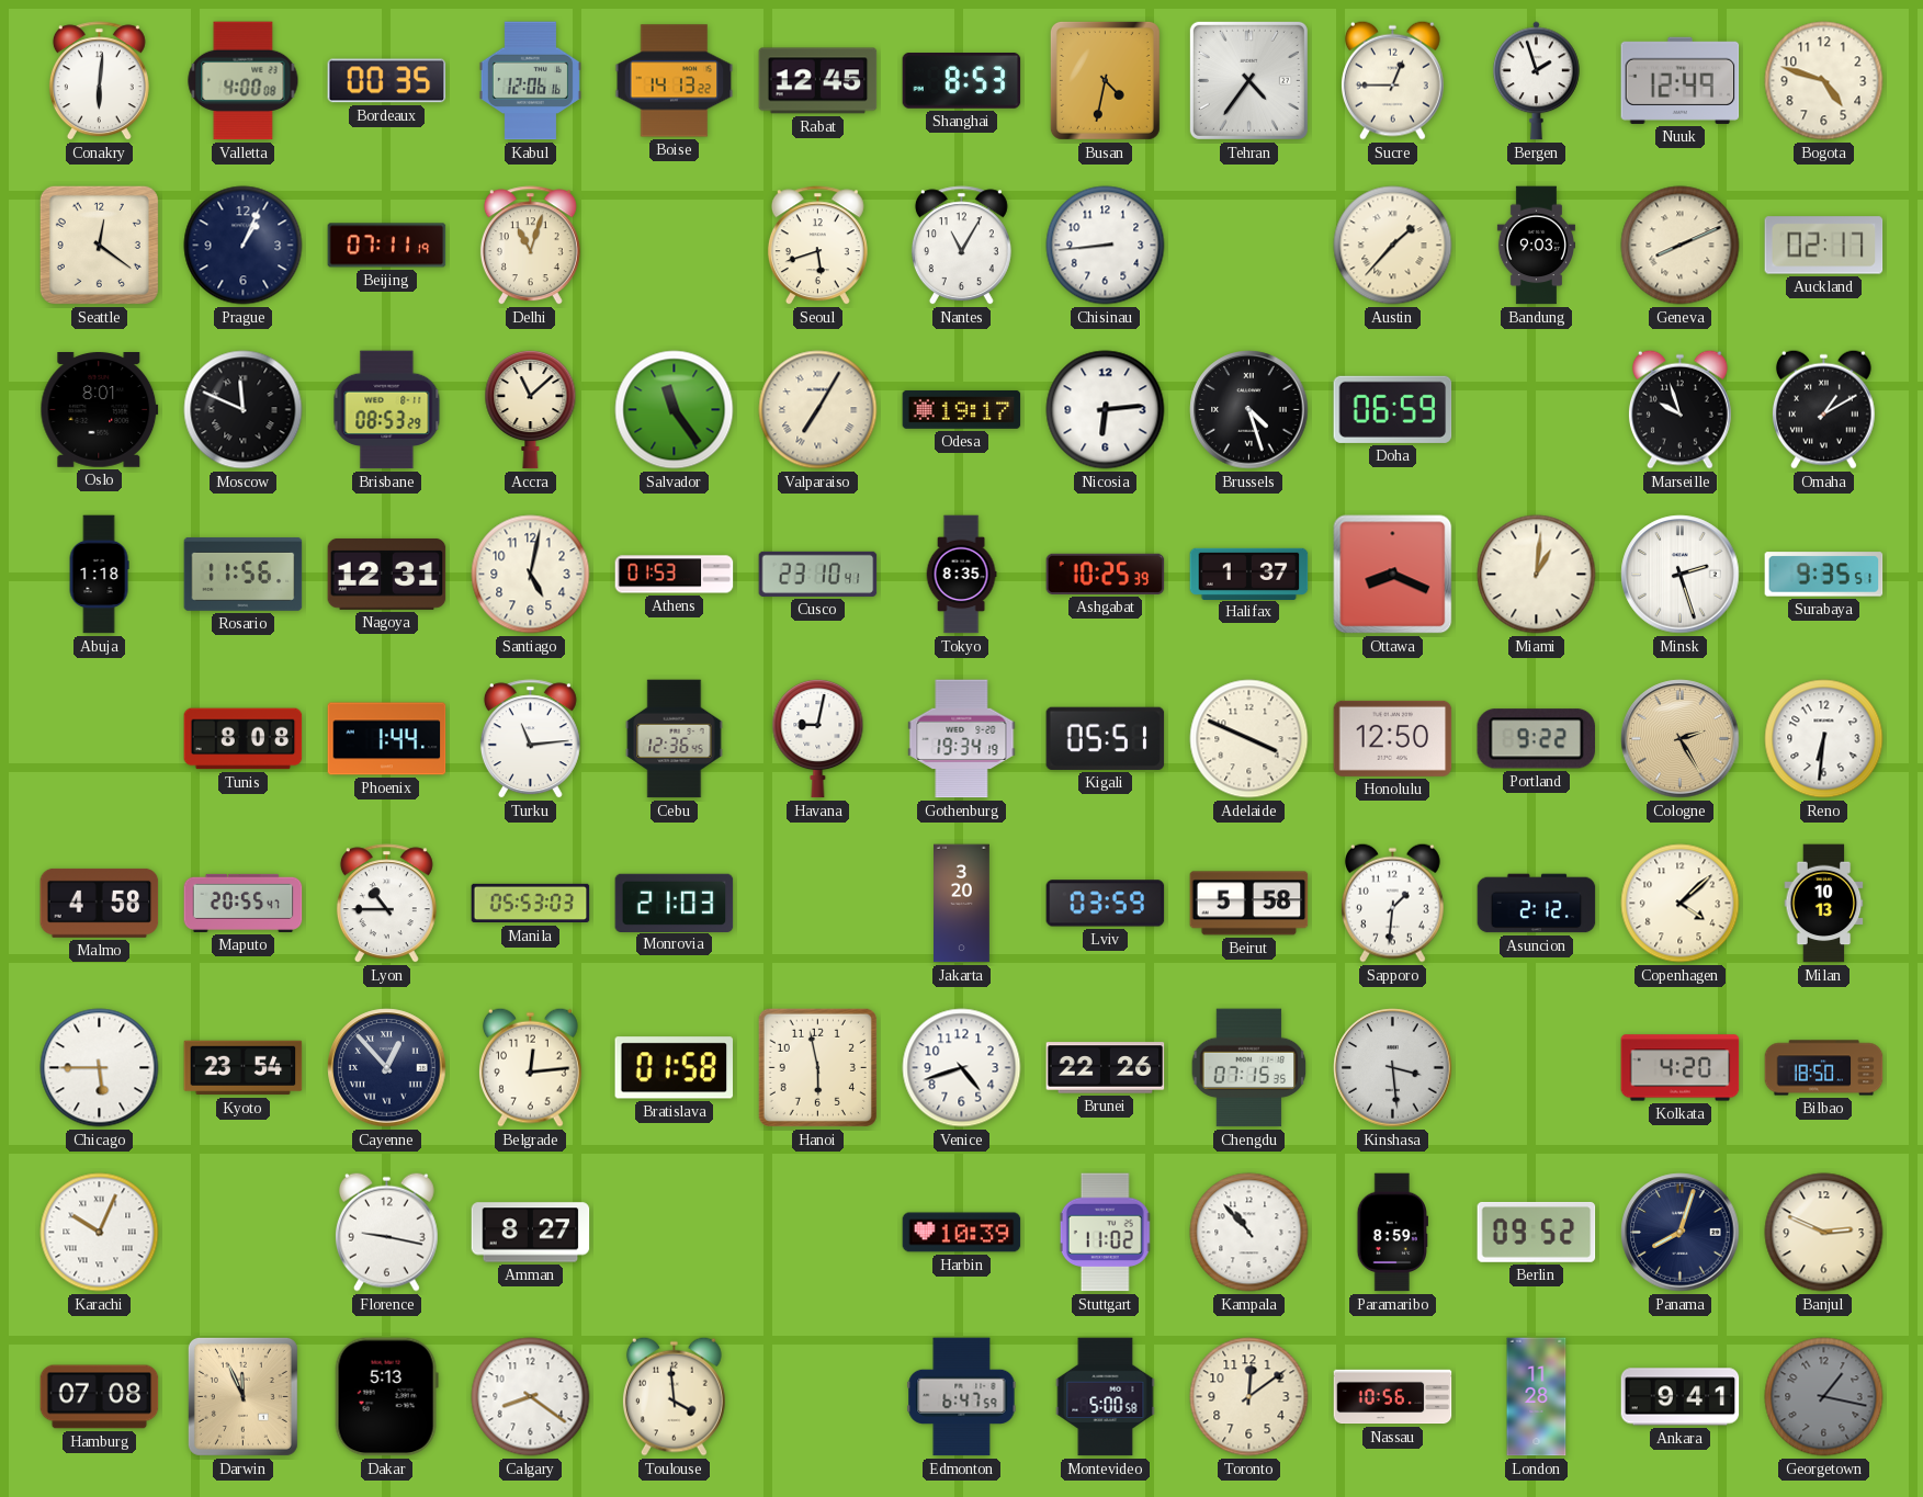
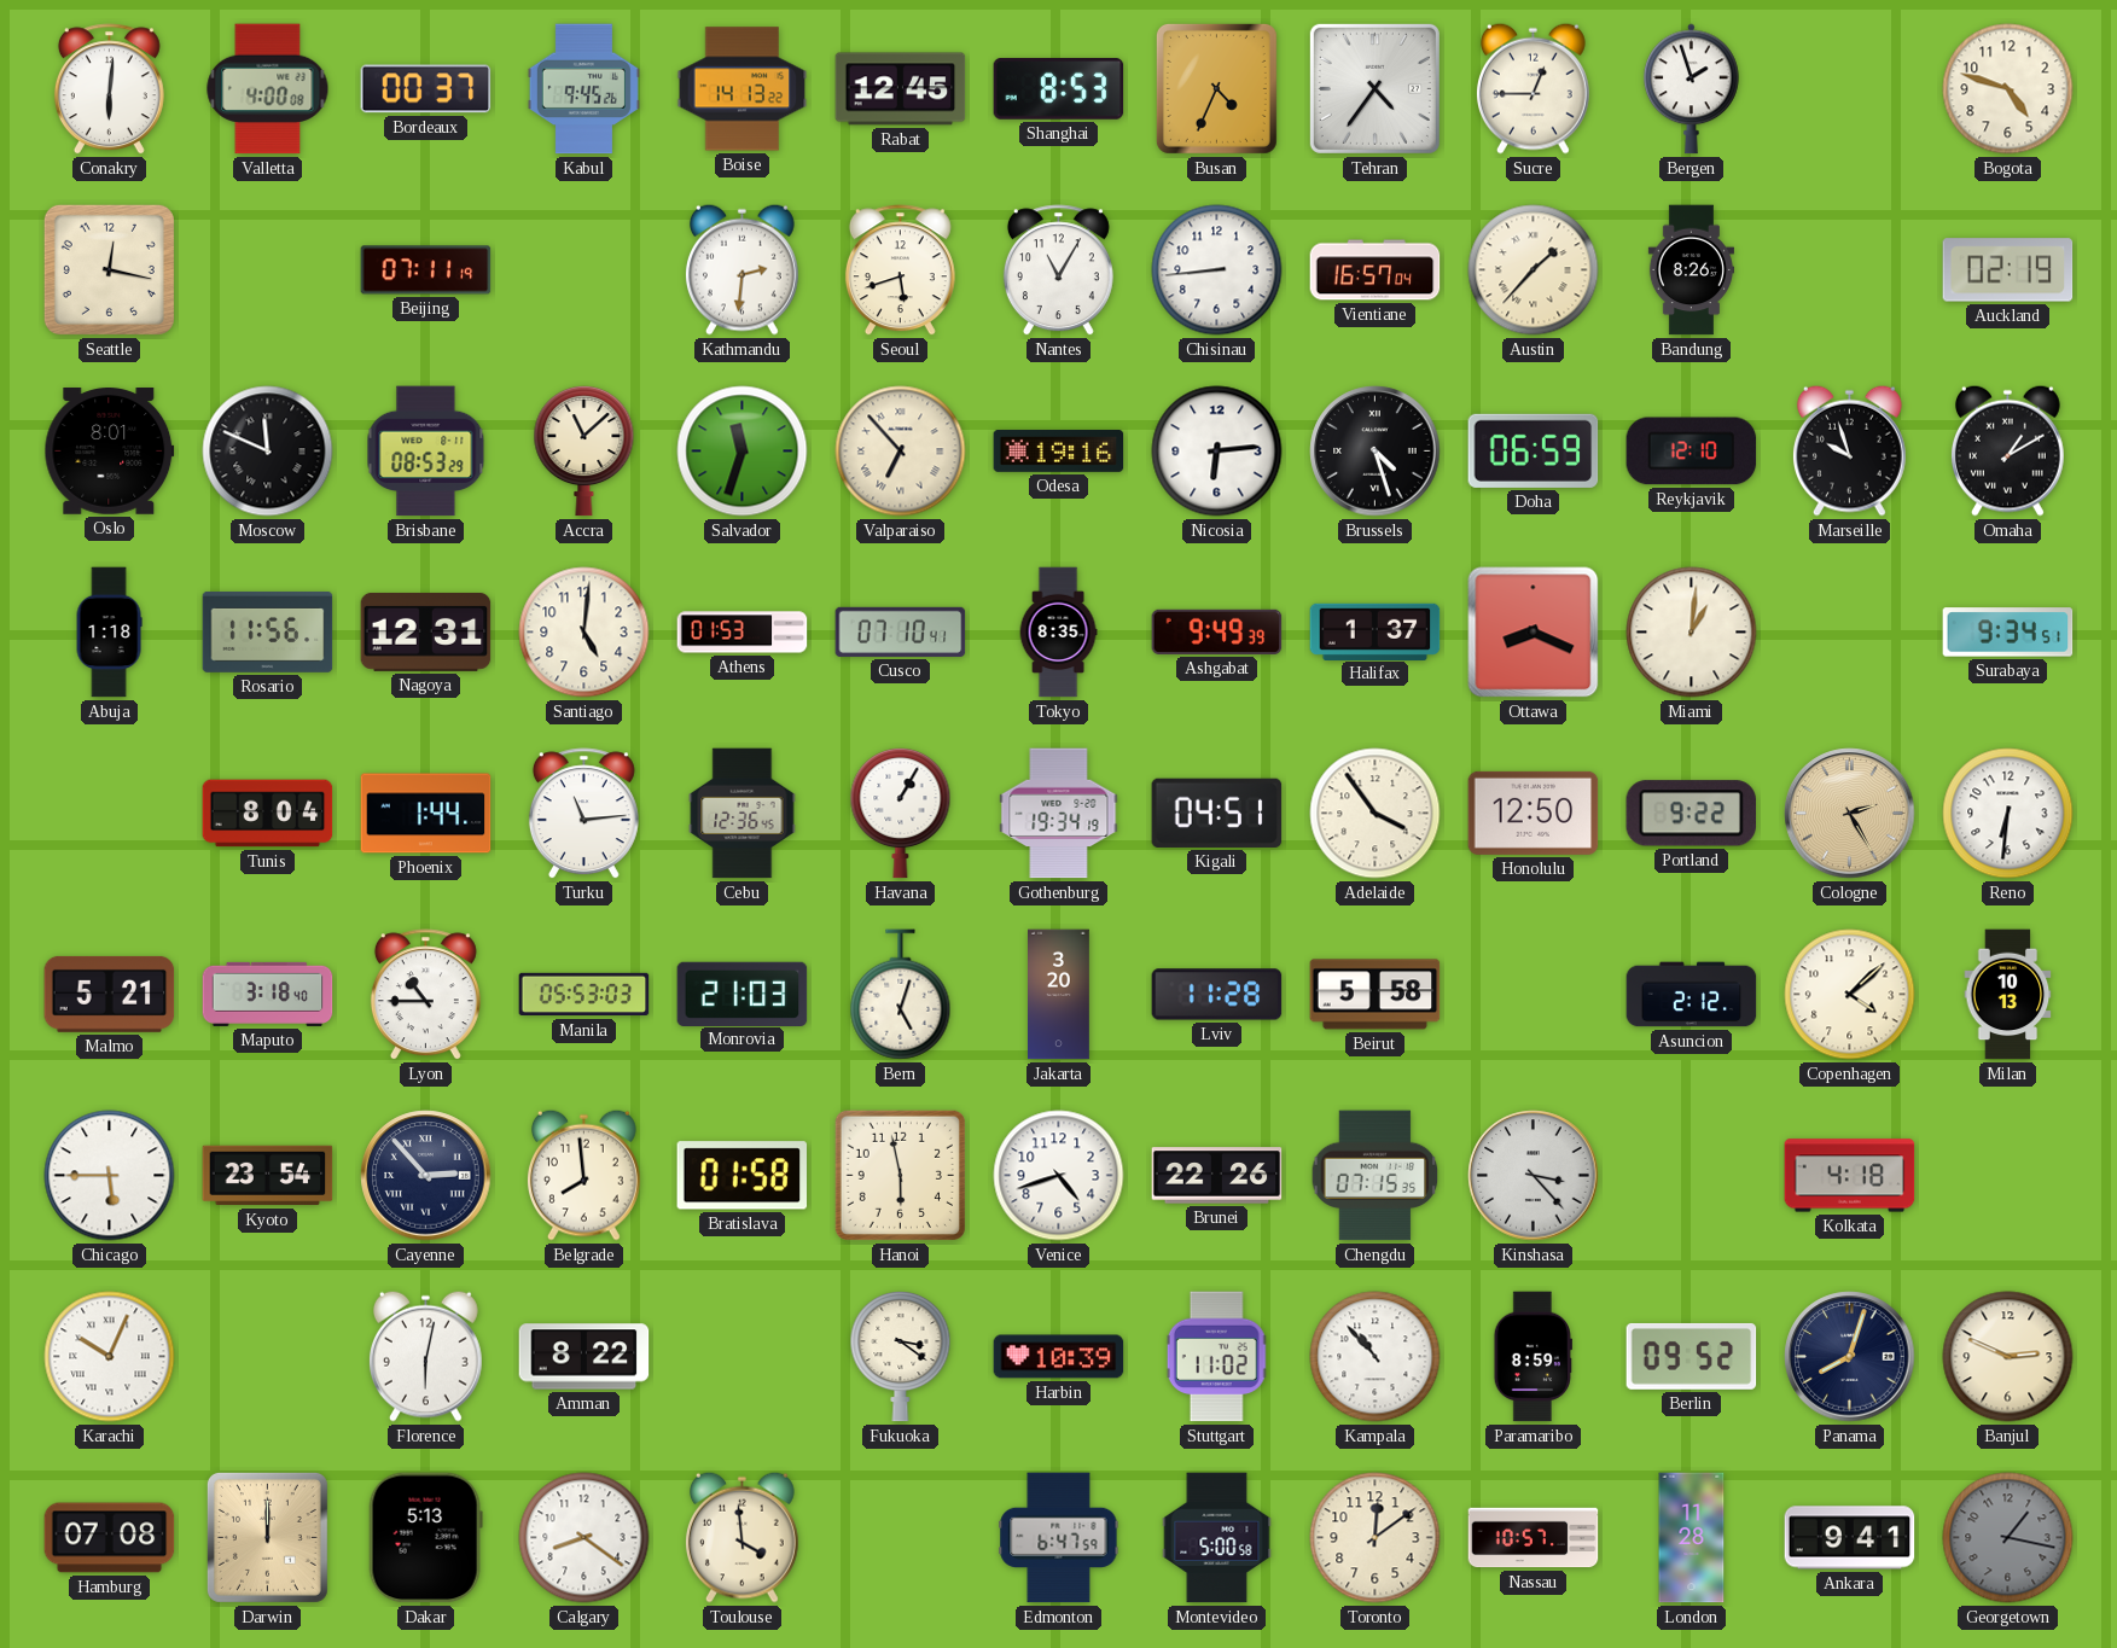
Bordeaux: 00:35 -> 00:37 (426, 89)
Kabul: 12:06 -> 9:45 (583, 89)
Busan: 4:32 -> 4:34 (1216, 88)
Nuuk: 12:49 -> none (1681, 80)
Seattle: 12:21 -> 12:17 (109, 269)
Prague: 1:04 -> none (244, 246)
Delhi: 11:03 -> none (530, 246)
Kathmandu: none -> 2:31 (741, 269)
Vientiane: none -> 16:57 (1376, 270)
Bandung: 9:03 -> 8:26 (1691, 270)
Geneva: 8:11 -> none (1681, 246)
Auckland: 02:17 -> 02:19 (2008, 270)
Salvador: 11:24 -> 11:33 (743, 452)
Valparaiso: 7:05 -> 6:53 (901, 452)
Odesa: 19:17 -> 19:16 (1059, 450)
Reykjavik: none -> 12:10 (1692, 452)
Santiago: 5:02 -> 5:01 (584, 633)
Cusco: 23:10 -> 07:10 (901, 631)
Ashgabat: 10:25 -> 9:49 (1217, 631)
Minsk: 2:27 -> none (1681, 575)
Surabaya: 9:35 -> 9:34 (2008, 633)
Tunis: 8:08 -> 8:04 (268, 814)
Havana: 9:02 -> 1:05 (901, 814)
Kigali: 05:51 -> 04:51 (1217, 813)
Adelaide: 3:49 -> 3:54 (1376, 814)
Malmo: 4:58 -> 5:21 (110, 994)
Maputo: 20:55 -> 3:18 (268, 994)
Bern: none -> 5:03 (901, 995)
Lviv: 03:59 -> 11:28 (1217, 995)
Sapporo: 1:31 -> none (1392, 903)
Cayenne: 12:53 -> 2:53 (426, 1176)
Belgrade: 12:14 -> 7:59 (583, 1175)
Kinshasa: 3:29 -> 3:23 (1534, 1176)
Kolkata: 4:20 -> 4:18 (1850, 1176)
Bilbao: 18:50 -> none (1824, 1068)
Florence: 9:17 -> 6:02 (425, 1356)
Amman: 8:27 -> 8:22 (584, 1357)
Fukuoka: none -> 3:21 (901, 1357)
Darwin: 11:56 -> 12:00 (267, 1537)
Nassau: 10:56 -> 10:57 (1534, 1538)
